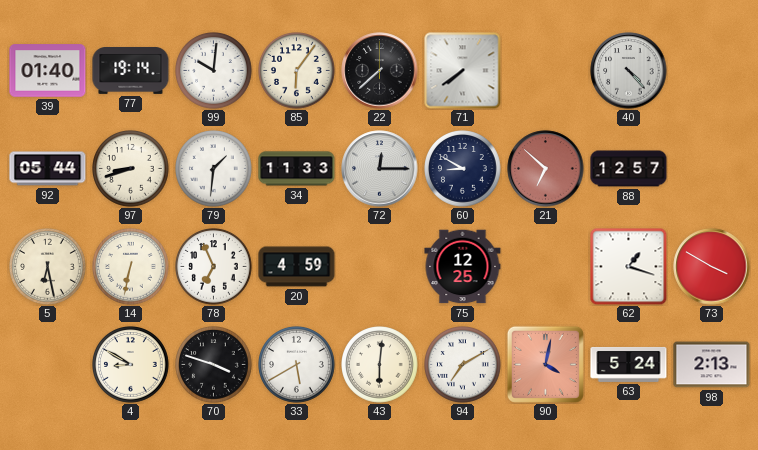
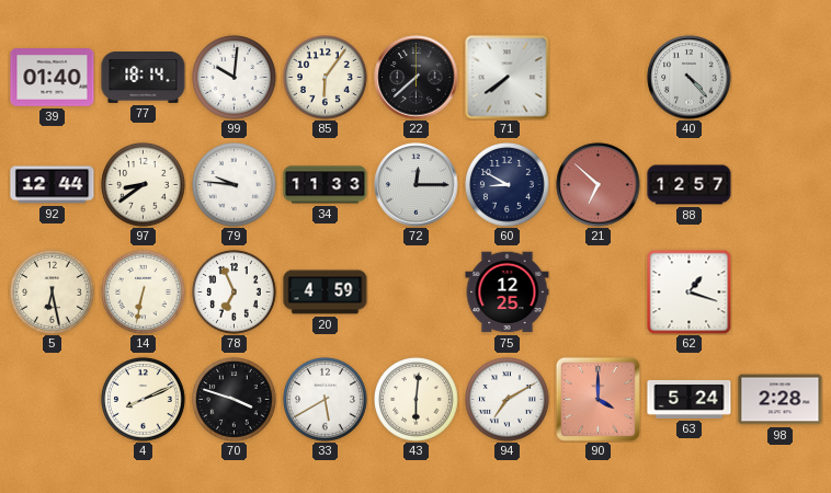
77: 19:14 -> 18:14 (144, 78)
92: 05:44 -> 12:44 (53, 185)
97: 8:42 -> 8:39 (144, 185)
79: 1:31 -> 9:46 (235, 185)
73: 3:50 -> none (712, 267)
4: 8:50 -> 8:11 (144, 400)
90: 4:02 -> 4:00 (597, 399)
98: 2:13 -> 2:28 (781, 400)
